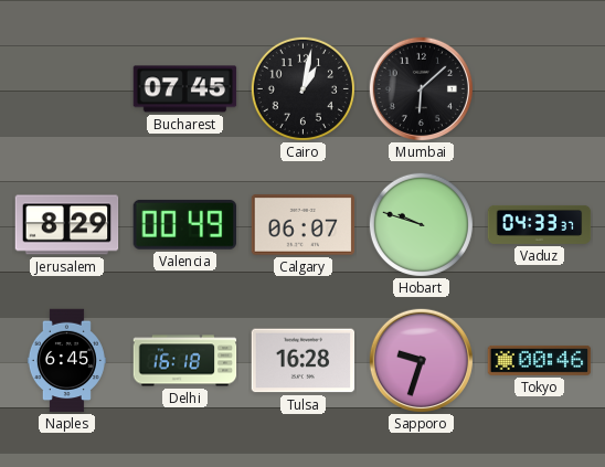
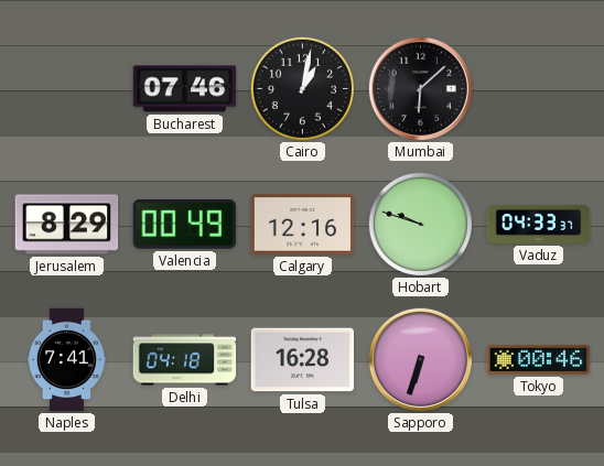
Bucharest: 07:45 -> 07:46 (185, 89)
Calgary: 06:07 -> 12:16 (303, 225)
Naples: 6:45 -> 7:41 (66, 360)
Delhi: 16:18 -> 04:18 (185, 360)
Sapporo: 9:33 -> 6:33 (420, 359)
